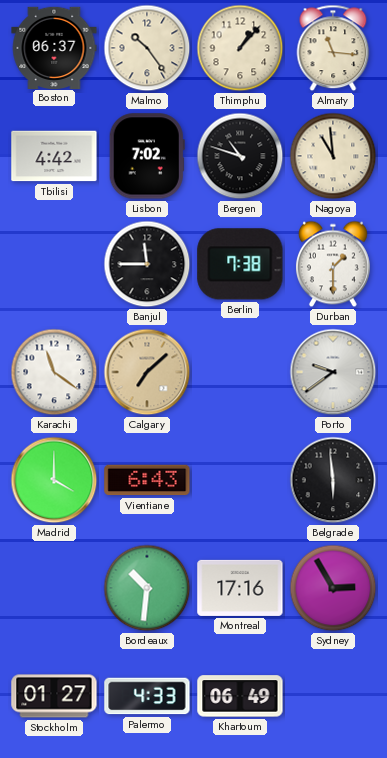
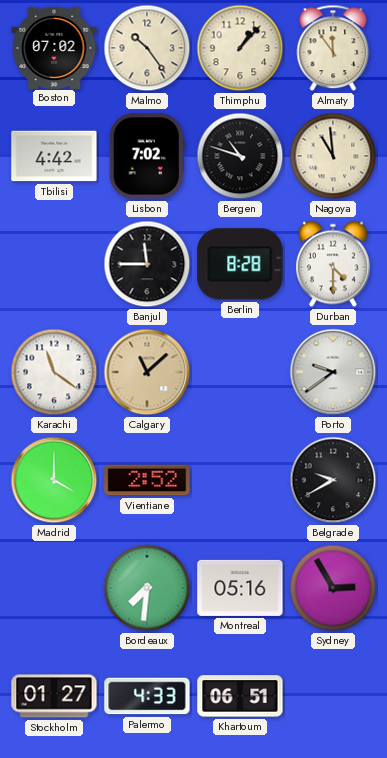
Boston: 06:37 -> 07:02 (54, 47)
Almaty: 11:16 -> 11:54 (333, 48)
Berlin: 7:38 -> 8:28 (240, 264)
Durban: 1:30 -> 4:30 (333, 264)
Calgary: 7:08 -> 11:08 (147, 372)
Vientiane: 6:43 -> 2:52 (147, 480)
Belgrade: 5:59 -> 9:40 (333, 480)
Bordeaux: 10:31 -> 7:31 (147, 588)
Montreal: 17:16 -> 05:16 (240, 588)
Khartoum: 06:49 -> 06:51 (240, 696)
